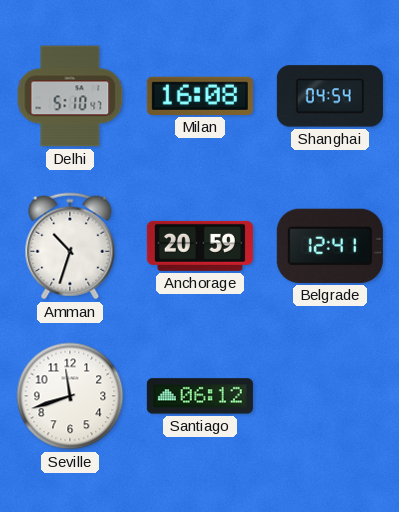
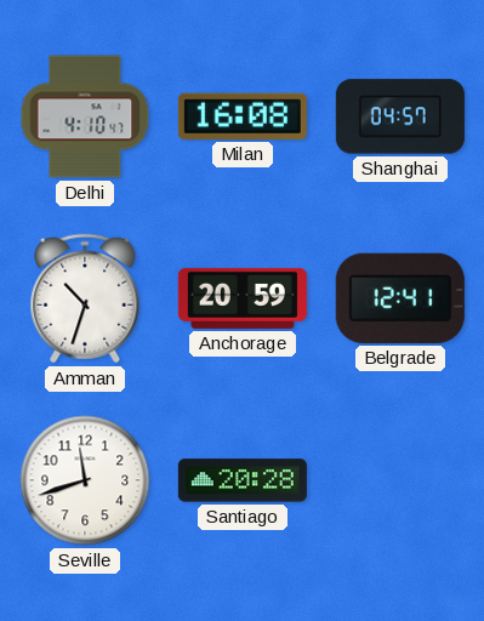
Delhi: 5:10 -> 4:10 (85, 116)
Shanghai: 04:54 -> 04:57 (400, 116)
Santiago: 06:12 -> 20:28 (243, 480)
